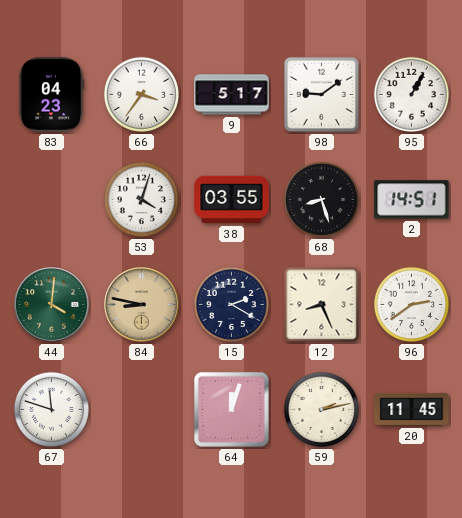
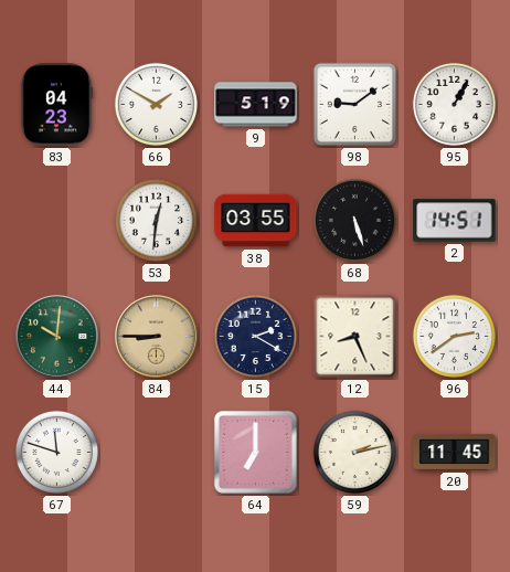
66: 3:36 -> 1:50 (156, 104)
9: 5:17 -> 5:19 (256, 105)
53: 4:03 -> 12:31 (156, 220)
68: 8:27 -> 5:27 (354, 220)
44: 4:01 -> 10:01 (57, 337)
84: 8:47 -> 8:45 (157, 337)
64: 12:03 -> 7:00 (255, 452)
